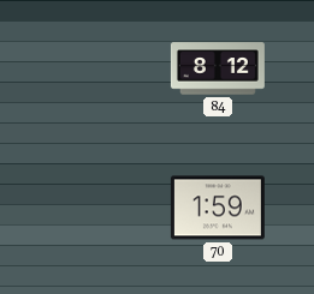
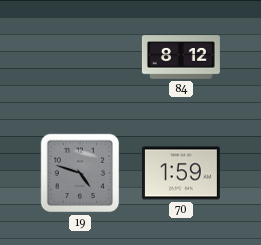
19: none -> 4:48 (80, 173)
